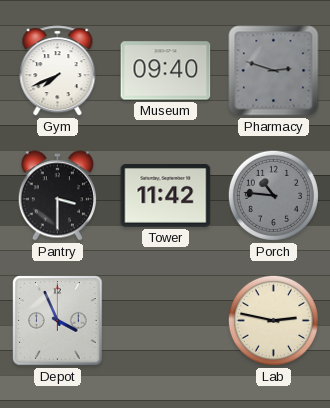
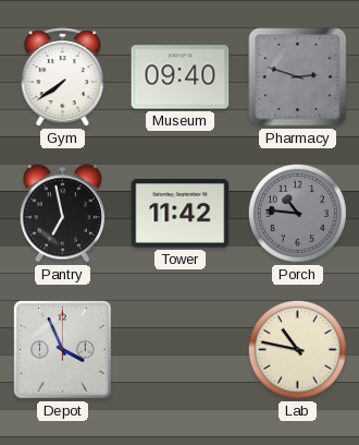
Gym: 7:41 -> 7:39 (63, 77)
Pantry: 3:30 -> 6:58 (62, 214)
Lab: 2:47 -> 10:47 (297, 349)
